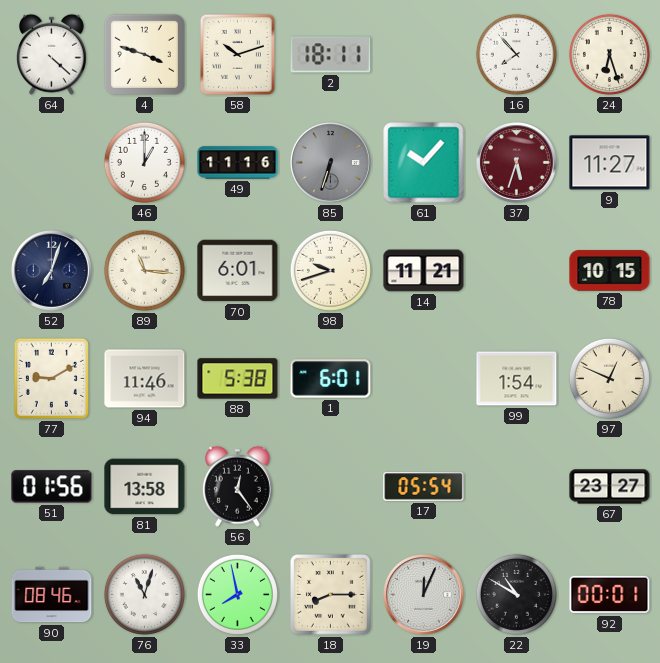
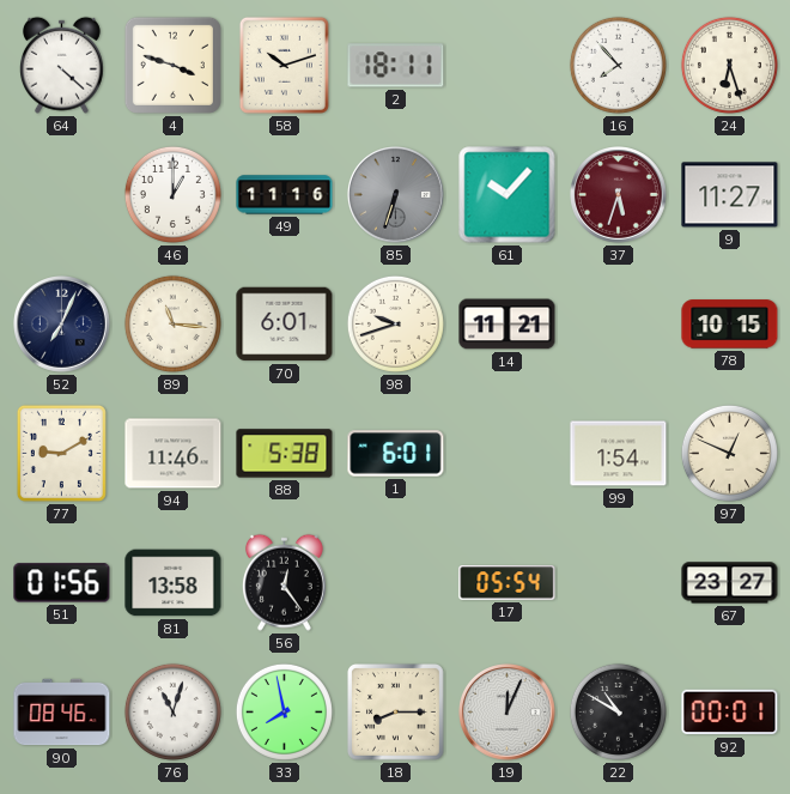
52: 7:03 -> 7:04 (62, 325)
